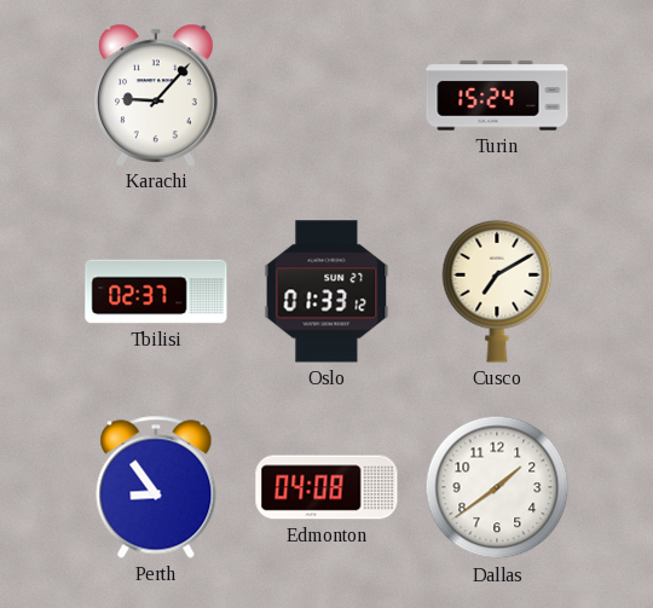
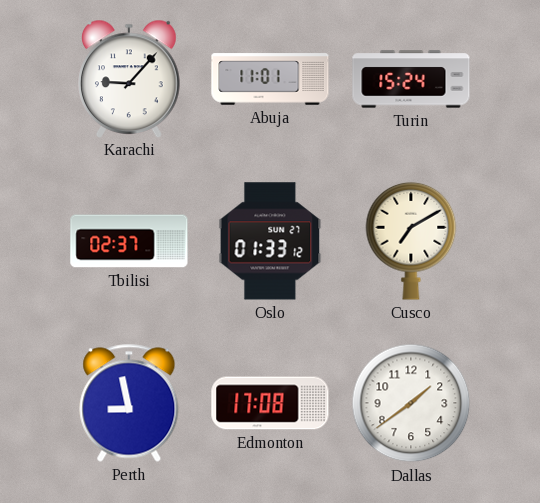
Abuja: none -> 11:01 (270, 79)
Perth: 8:54 -> 8:58 (129, 403)
Edmonton: 04:08 -> 17:08 (270, 403)
